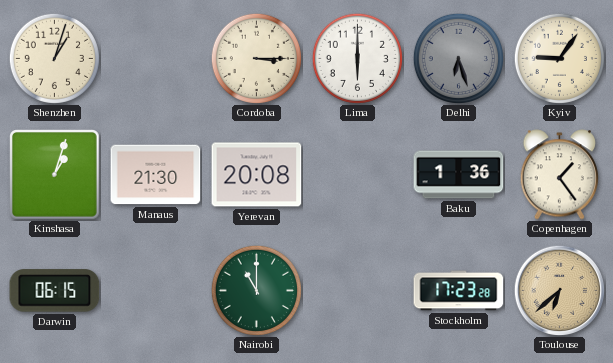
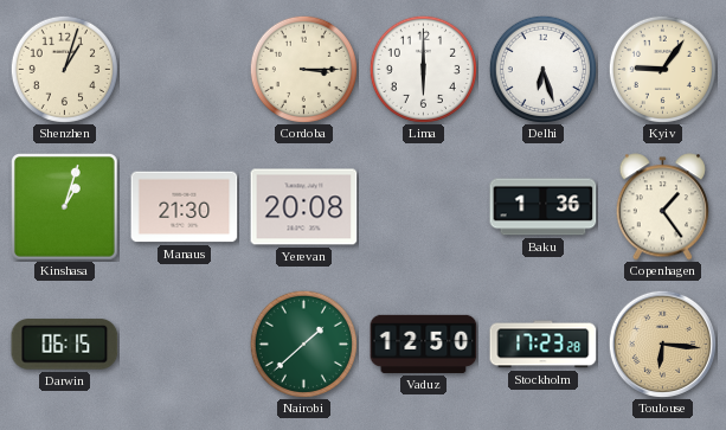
Delhi dial: grey -> white (542, 69)
Nairobi: 11:00 -> 1:38 (303, 344)
Vaduz: none -> 12:50 (424, 344)
Toulouse: 6:38 -> 6:16 (662, 344)
